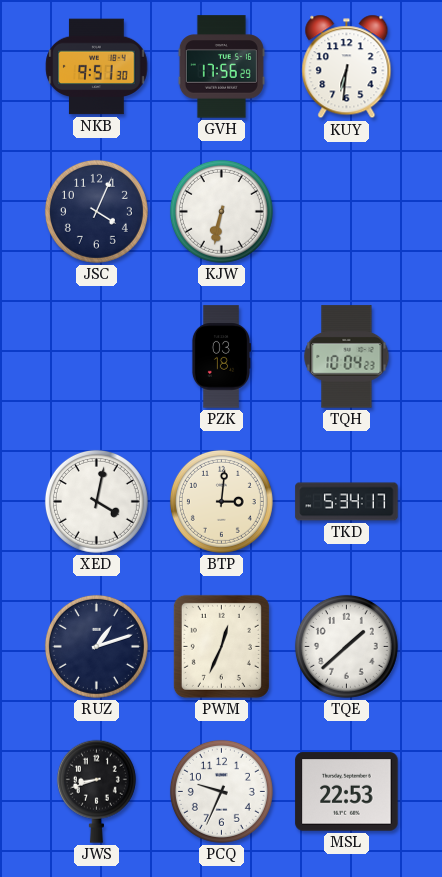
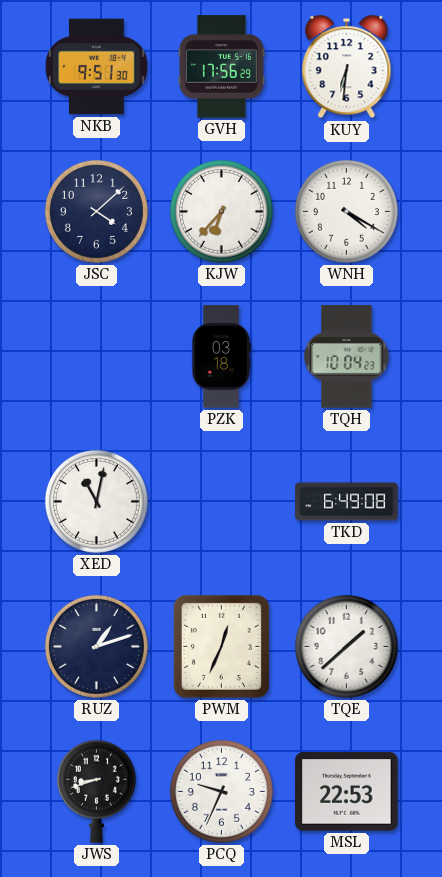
JSC: 4:04 -> 4:08 (96, 211)
KJW: 6:32 -> 6:37 (221, 211)
WNH: none -> 4:20 (346, 211)
XED: 4:02 -> 11:02 (96, 501)
BTP: 3:01 -> none (221, 501)
TKD: 5:34 -> 6:49 (347, 502)
